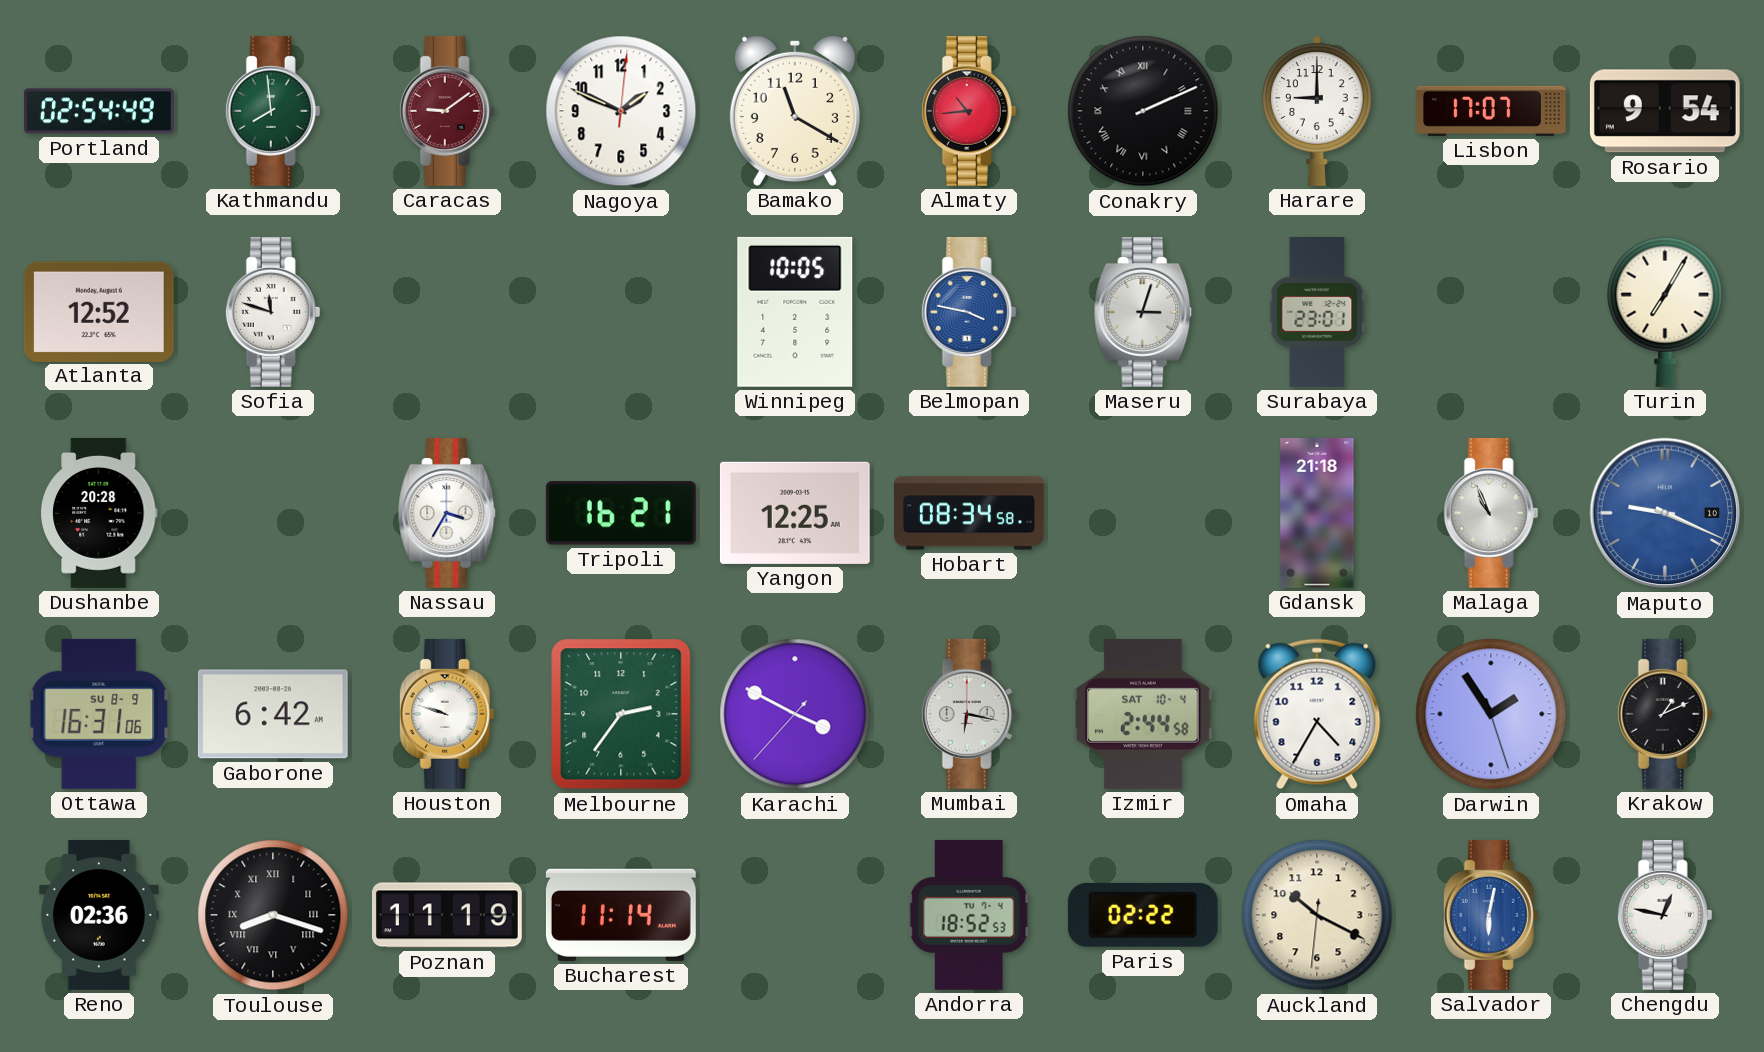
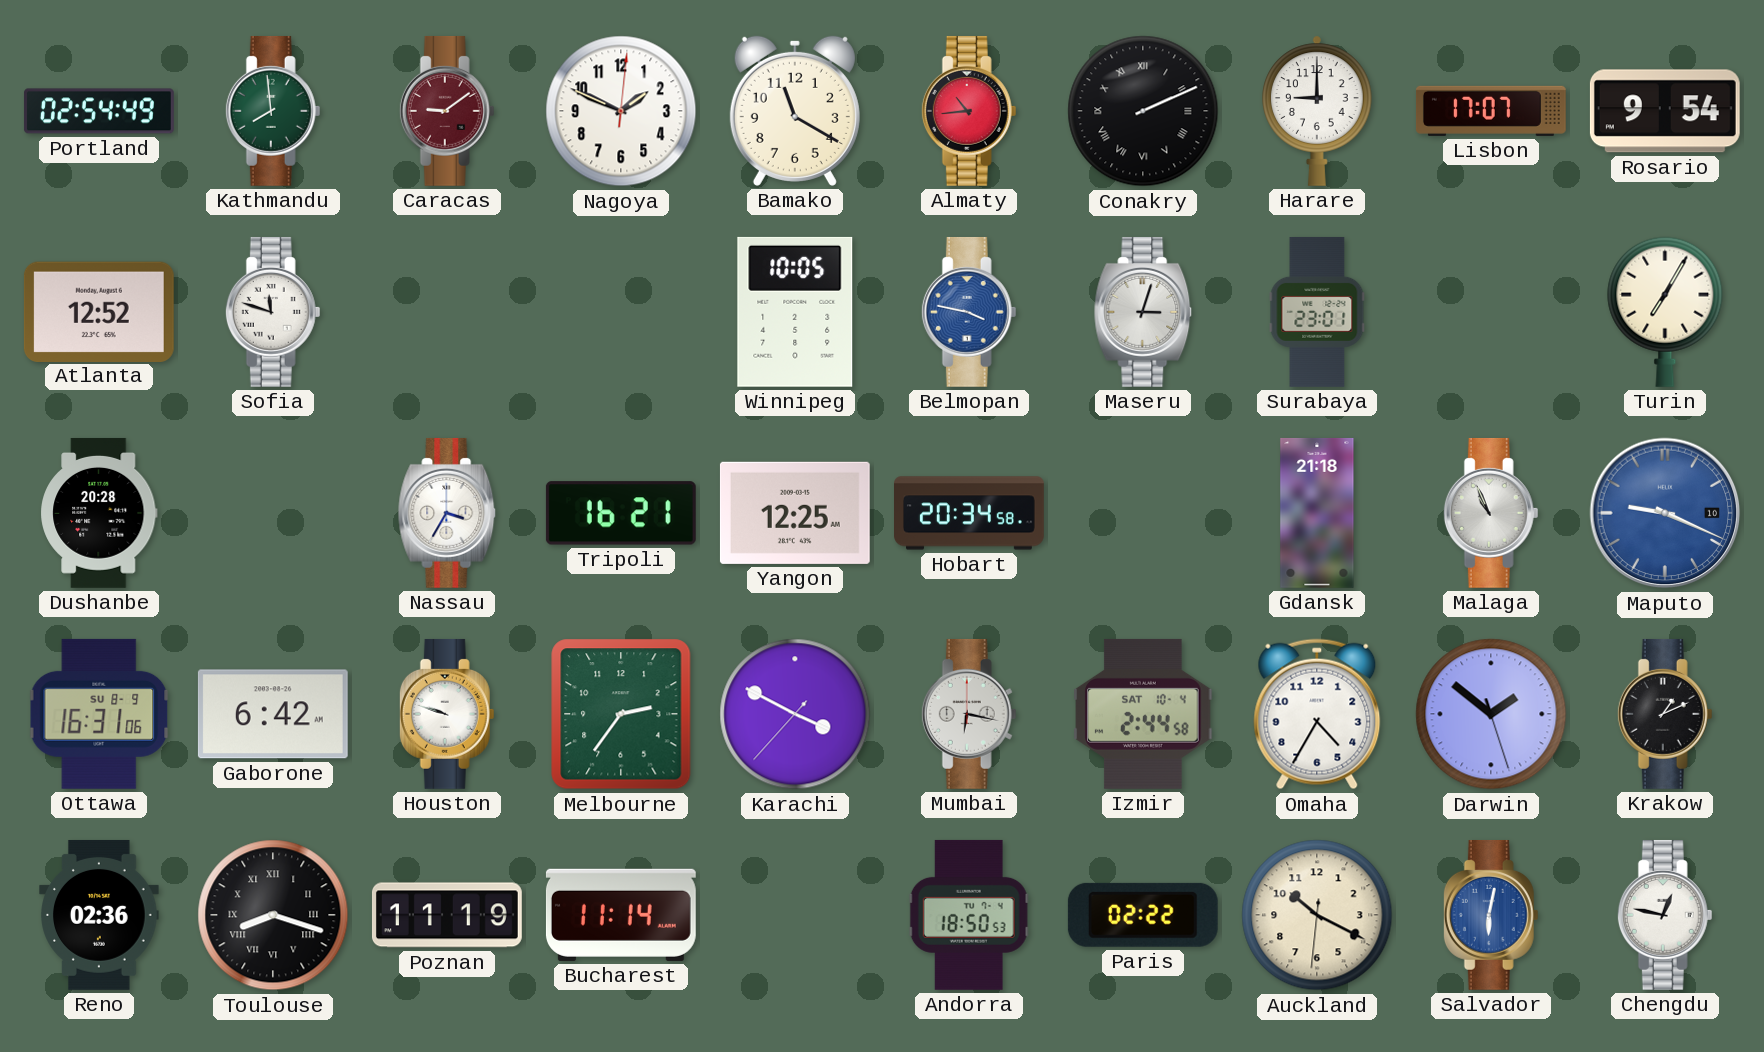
Hobart: 08:34 -> 20:34 (970, 513)
Darwin: 1:54 -> 1:51 (1491, 714)
Andorra: 18:52 -> 18:50 (969, 915)
